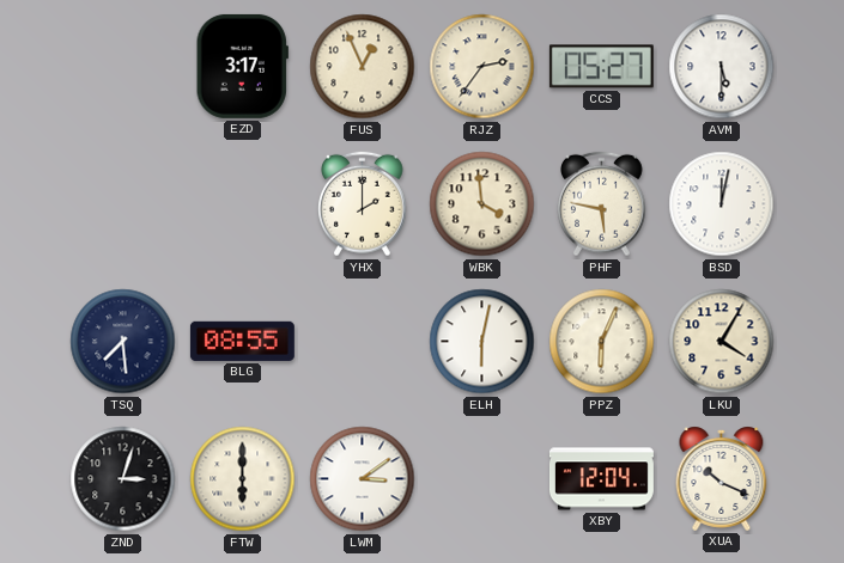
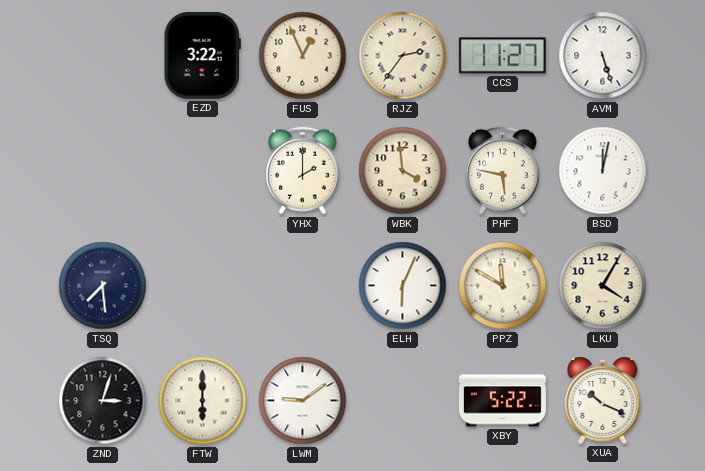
EZD: 3:17 -> 3:22 (202, 55)
CCS: 05:27 -> 11:27 (502, 56)
AVM: 5:30 -> 5:27 (603, 56)
BLG: 08:55 -> none (242, 341)
ELH: 6:02 -> 6:04 (403, 286)
PPZ: 6:04 -> 11:50 (503, 286)
LWM: 3:09 -> 9:09 (303, 401)
XBY: 12:04 -> 5:22 (502, 401)
